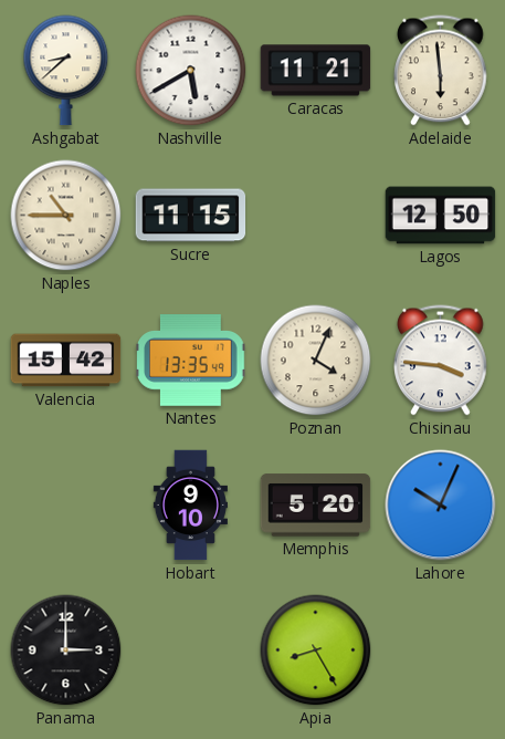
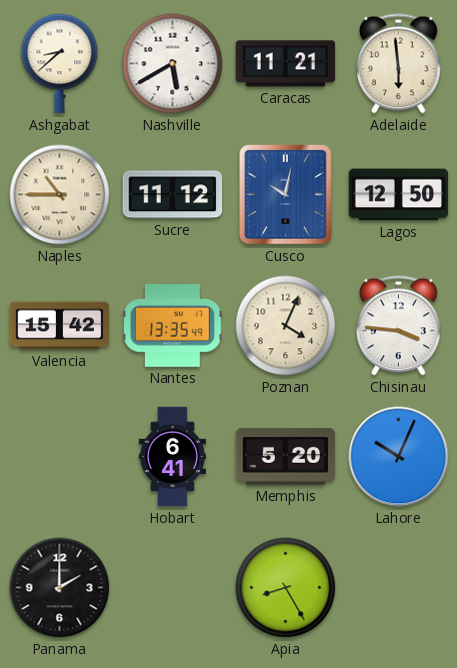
Sucre: 11:15 -> 11:12 (173, 195)
Cusco: none -> 10:02 (286, 195)
Hobart: 9:10 -> 6:41 (172, 457)
Panama: 3:00 -> 2:00 (60, 588)
